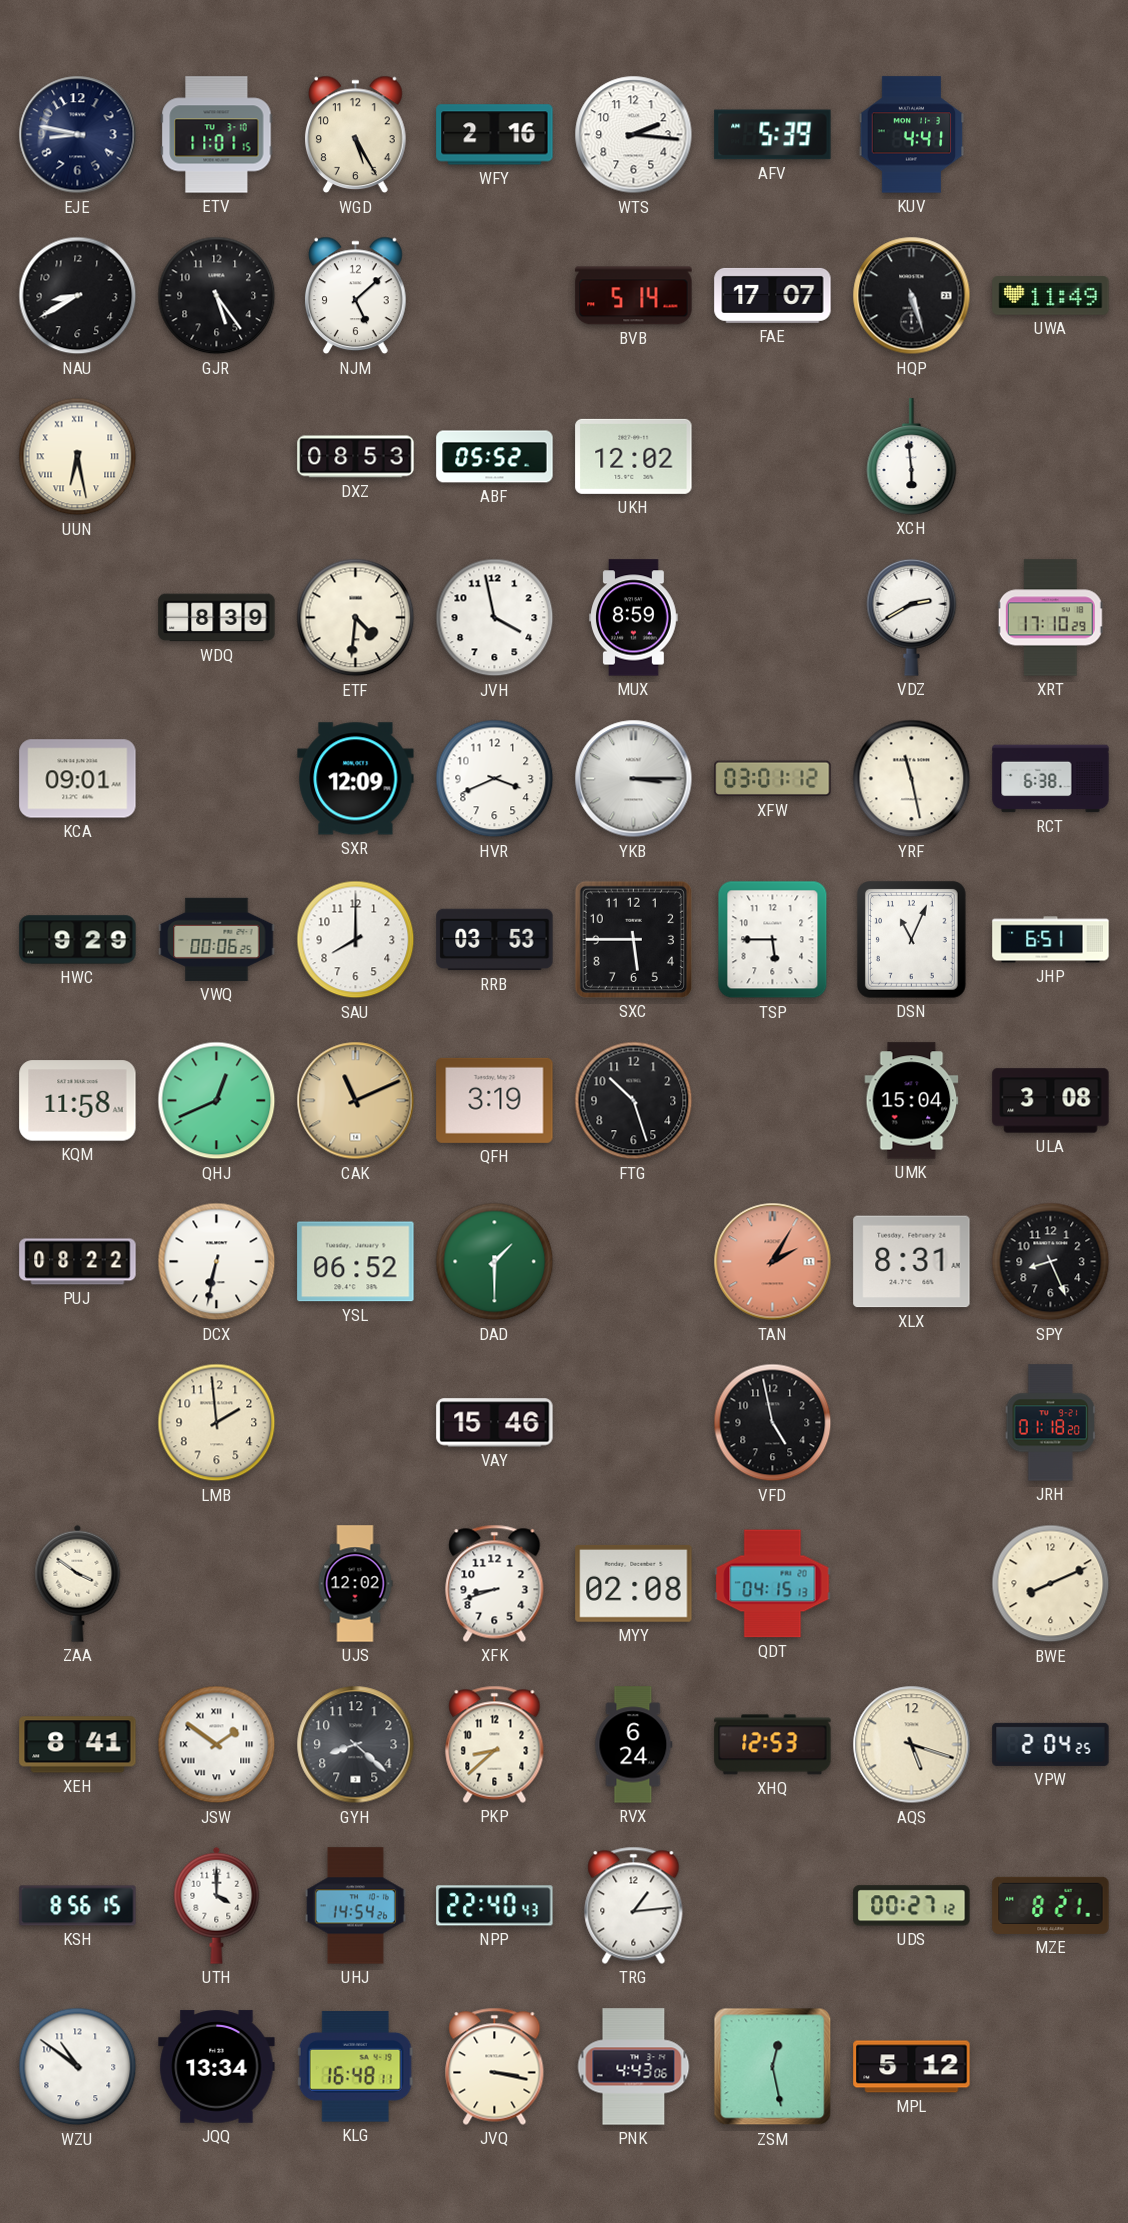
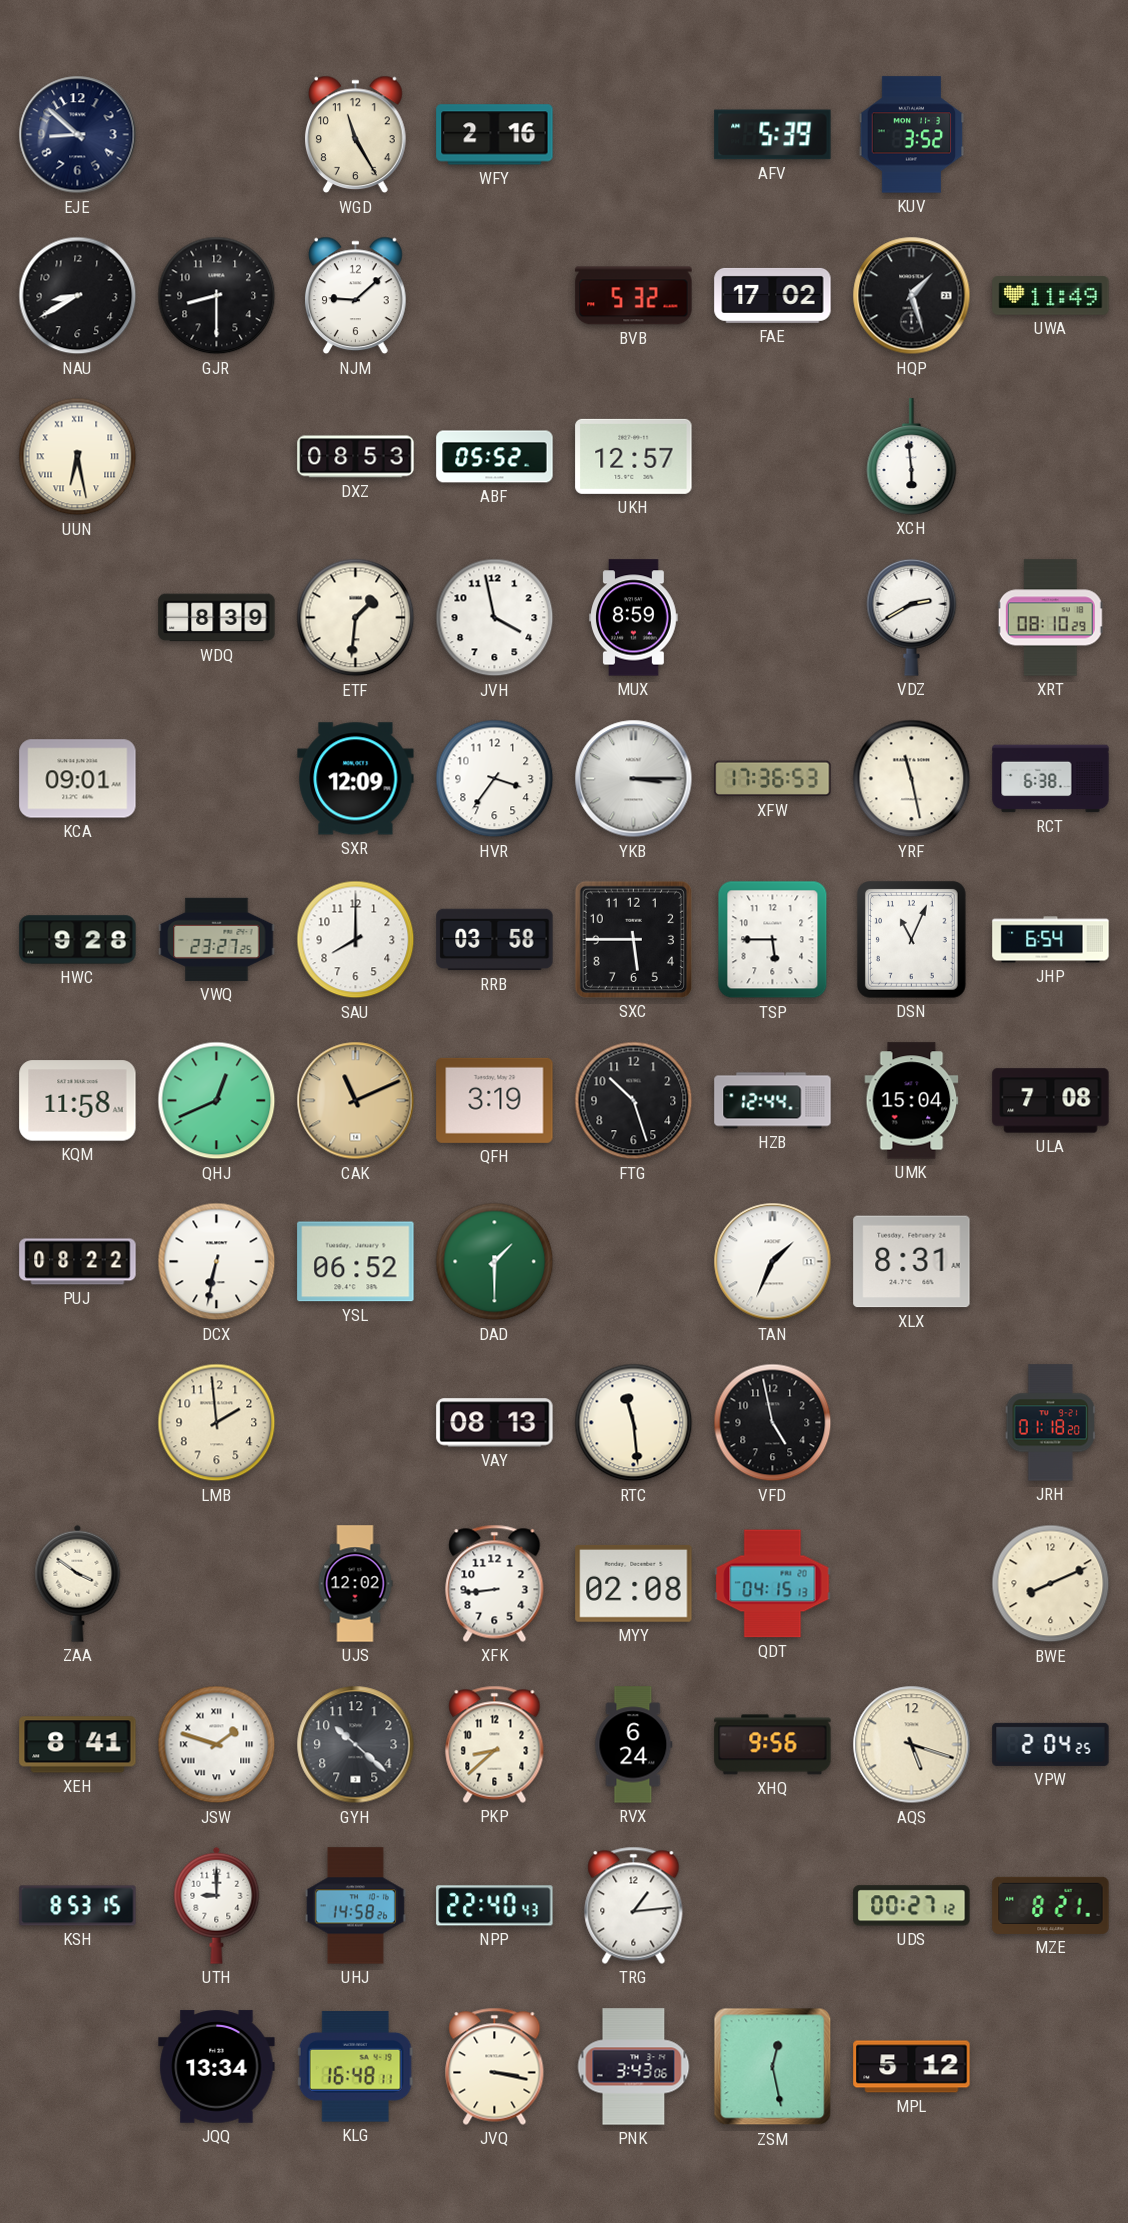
EJE: 8:47 -> 8:52 (78, 135)
ETV: 11:01 -> none (217, 135)
WGD: 5:25 -> 11:25 (356, 135)
WTS: 2:16 -> none (634, 135)
KUV: 4:41 -> 3:52 (912, 135)
GJR: 5:24 -> 8:30 (217, 296)
NJM: 5:08 -> 9:08 (356, 296)
BVB: 5:14 -> 5:32 (634, 296)
FAE: 17:07 -> 17:02 (773, 295)
HQP: 5:27 -> 1:27 (912, 296)
UKH: 12:02 -> 12:57 (634, 456)
ETF: 4:31 -> 1:31 (356, 618)
XRT: 17:10 -> 08:10 (1050, 618)
HVR: 3:41 -> 3:36 (495, 779)
XFW: 03:01 -> 17:36 (773, 779)
HWC: 9:29 -> 9:28 (78, 940)
VWQ: 00:06 -> 23:27 (217, 939)
RRB: 03:53 -> 03:58 (495, 940)
JHP: 6:51 -> 6:54 (1051, 940)
HZB: none -> 12:44 (773, 1101)
ULA: 3:08 -> 7:08 (1051, 1101)
TAN: 2:05 -> 1:34 (773, 1262)
TAN dial: salmon -> white (773, 1262)
SPY: 8:26 -> none (1051, 1262)
VAY: 15:46 -> 08:13 (495, 1423)
RTC: none -> 11:29 (634, 1423)
XFK: 8:42 -> 8:44 (495, 1583)
JSW: 1:51 -> 1:48 (217, 1745)
GYH: 8:22 -> 10:22 (356, 1745)
XHQ: 12:53 -> 9:56 (773, 1745)
KSH: 8:56 -> 8:53 (78, 1906)
UTH: 4:00 -> 9:00 (217, 1905)
UHJ: 14:54 -> 14:58 (355, 1906)
WZU: 10:51 -> none (78, 2067)
PNK: 4:43 -> 3:43 (634, 2067)
